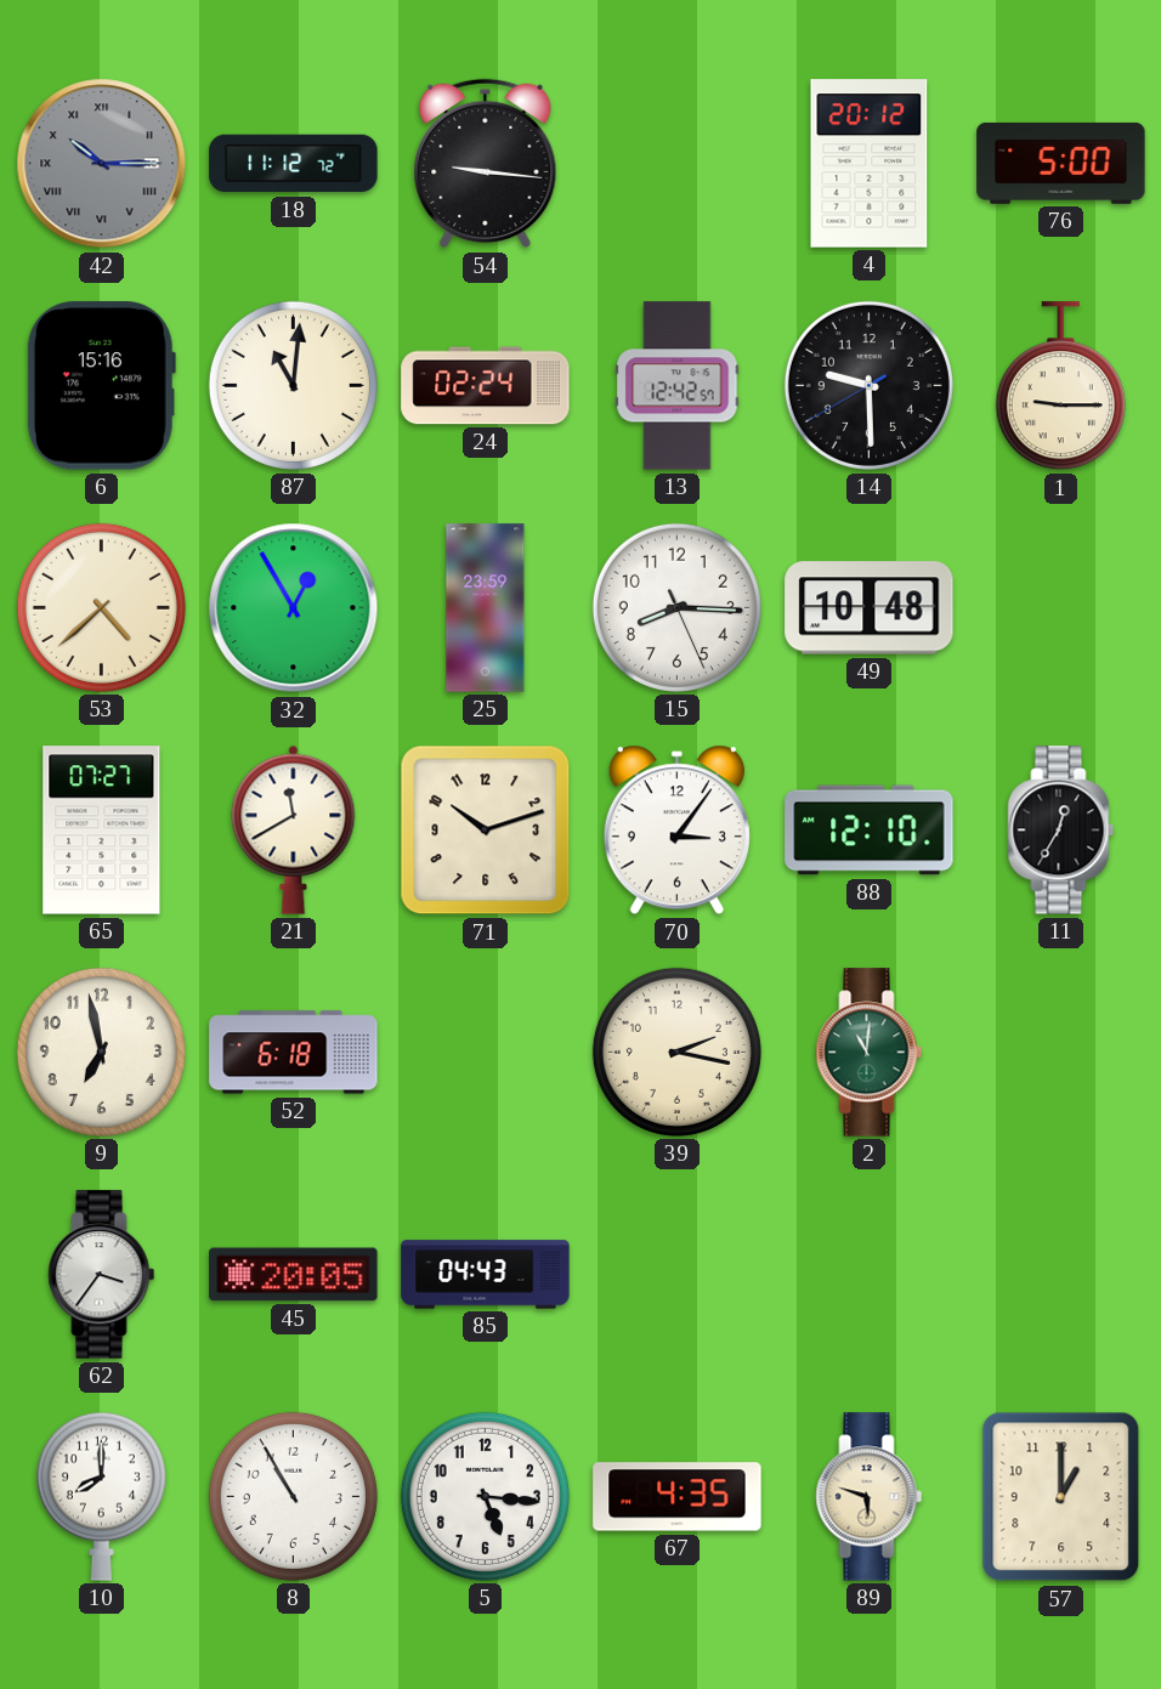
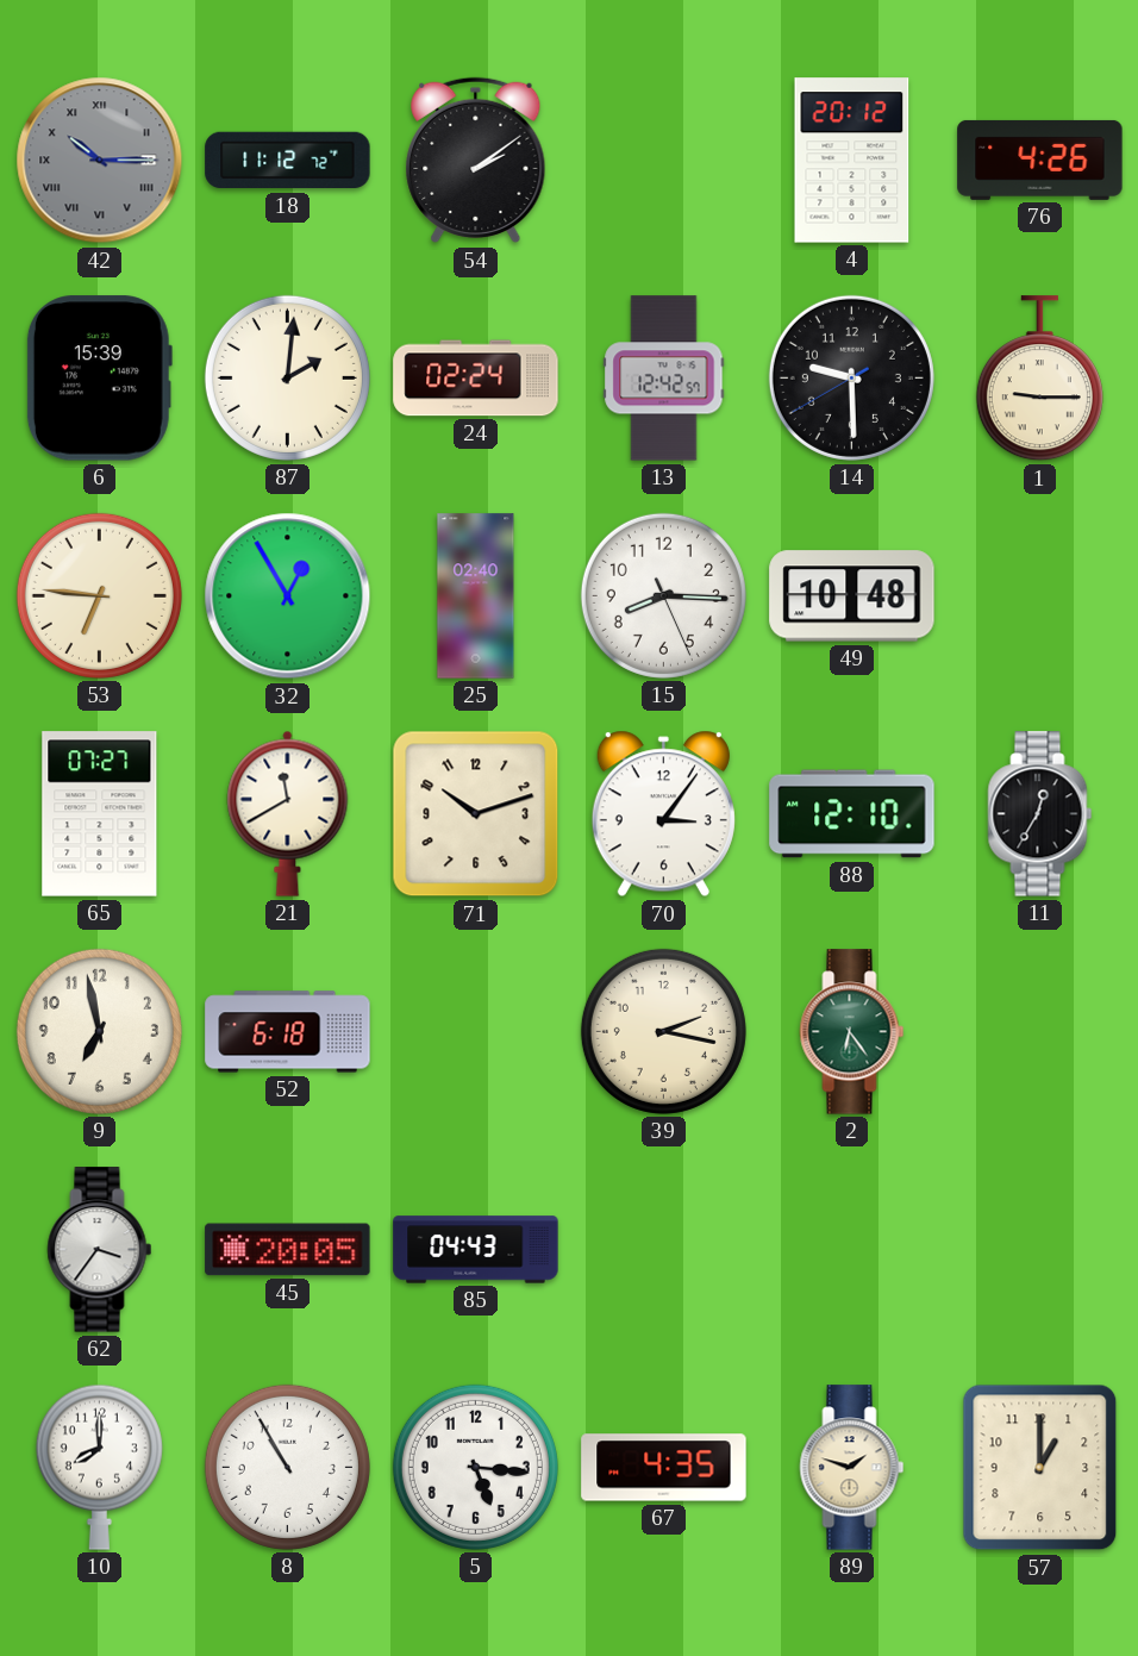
54: 9:16 -> 2:09 (476, 161)
76: 5:00 -> 4:26 (1040, 160)
6: 15:16 -> 15:39 (99, 379)
87: 11:01 -> 2:01 (287, 377)
53: 4:38 -> 6:46 (99, 595)
25: 23:59 -> 02:40 (476, 596)
2: 11:01 -> 6:24 (852, 1032)
89: 5:48 -> 1:48 (852, 1468)
